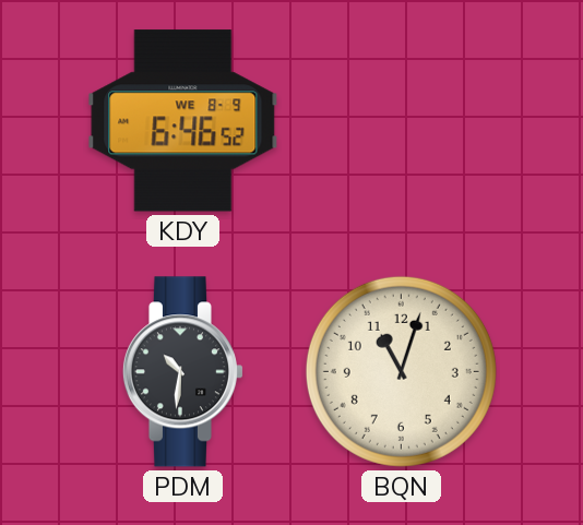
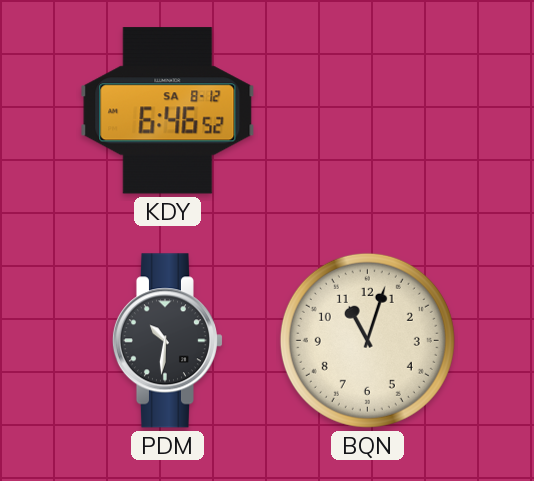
KDY date: WE 8-9 -> SA 8-12 (168, 111)
